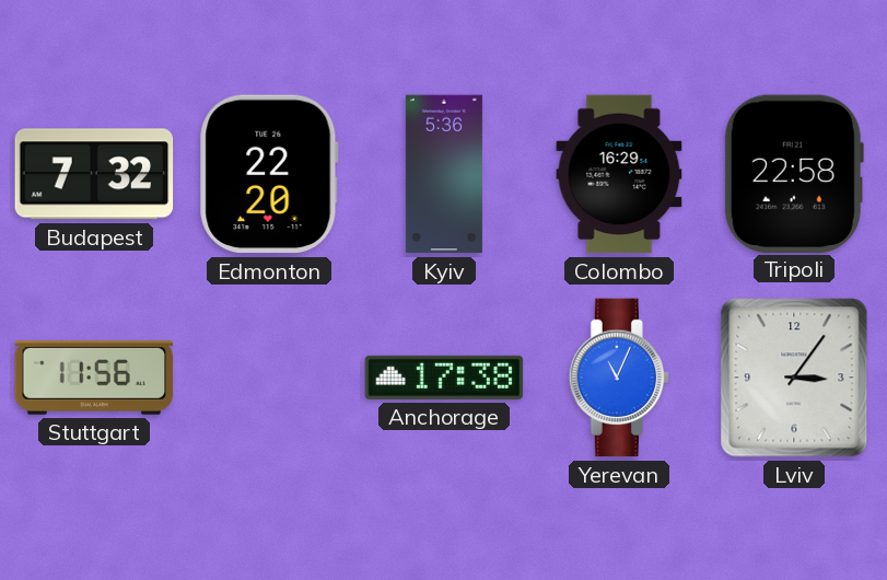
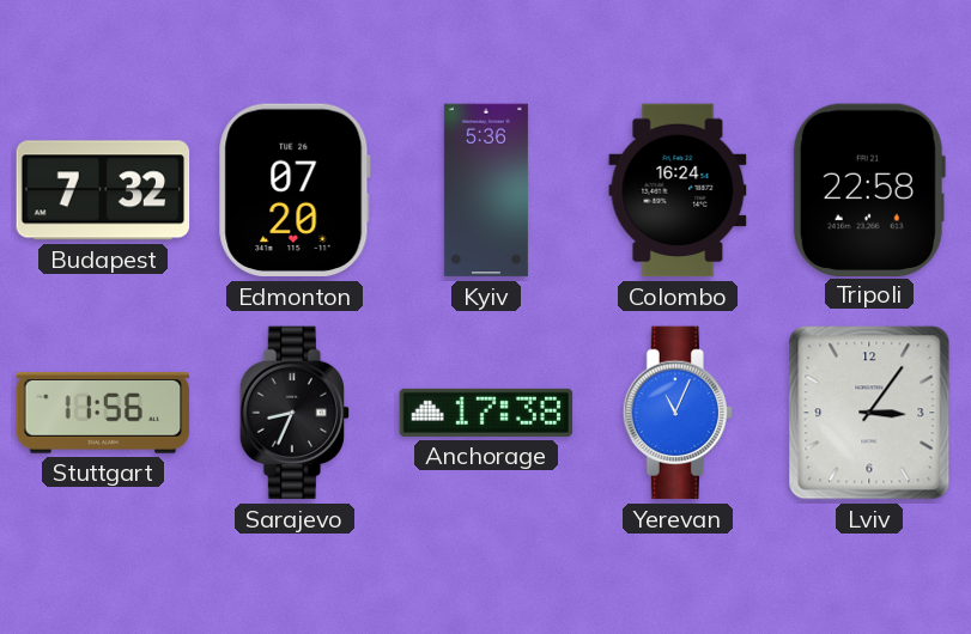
Edmonton: 22:20 -> 07:20 (295, 190)
Colombo: 16:29 -> 16:24 (678, 190)
Sarajevo: none -> 8:34 (295, 413)
